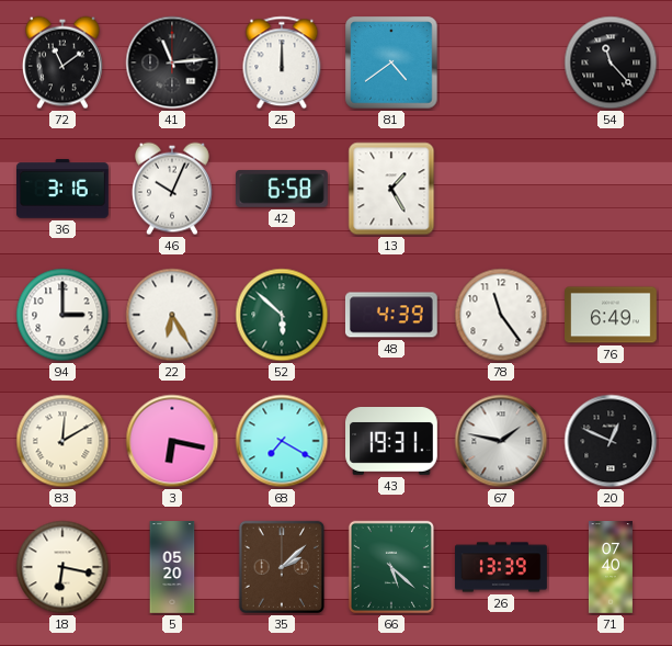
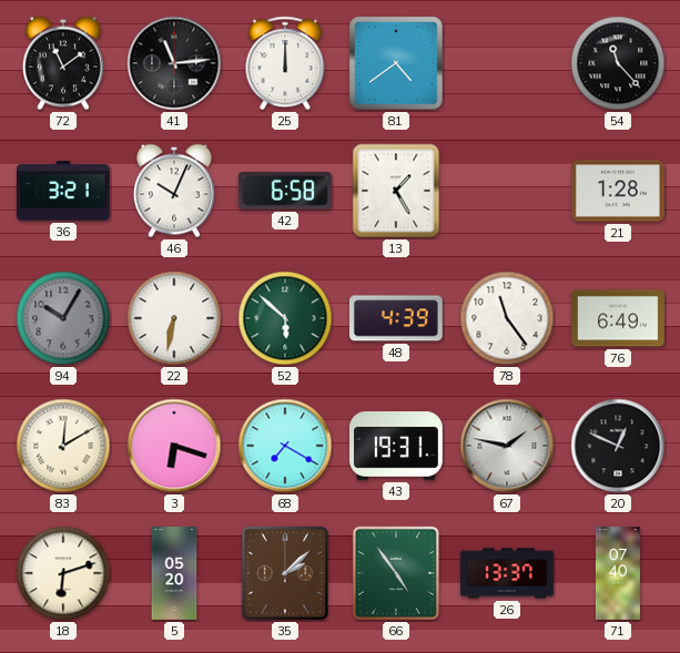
36: 3:16 -> 3:21 (64, 191)
21: none -> 1:28 (619, 191)
94: 3:00 -> 10:05 (63, 318)
94 dial: white -> grey (63, 318)
22: 6:25 -> 6:32 (174, 318)
3: 6:17 -> 6:18 (174, 446)
18: 6:17 -> 6:12 (63, 573)
66: 5:22 -> 4:54 (396, 573)
26: 13:39 -> 13:37 (507, 573)
